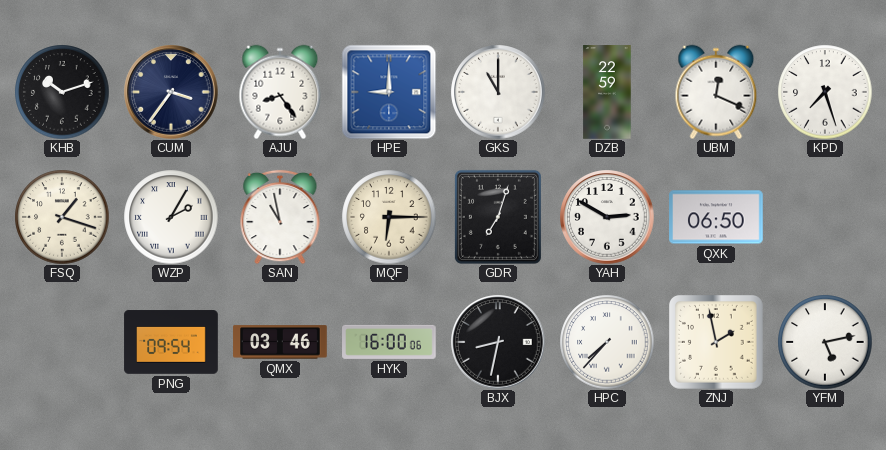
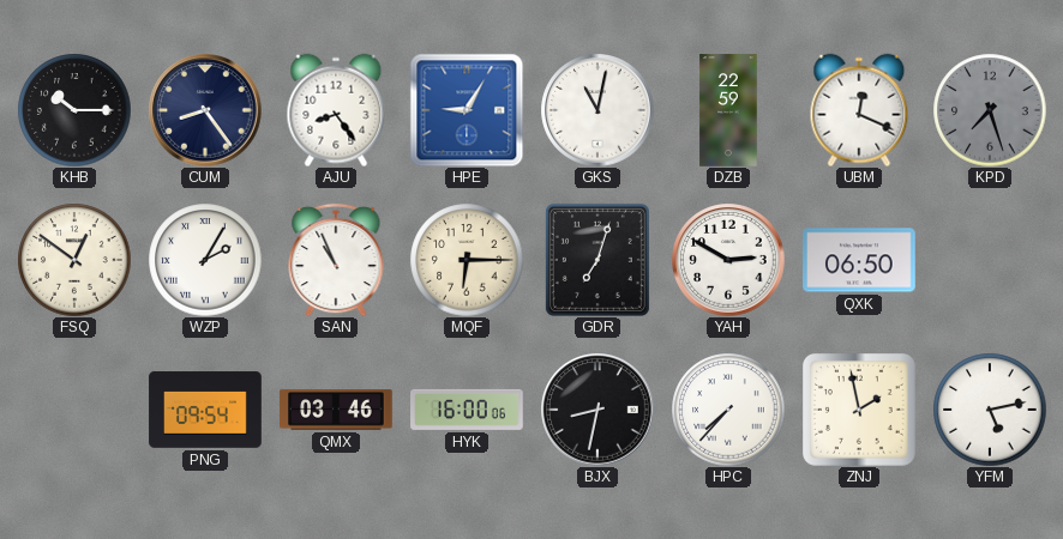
KHB: 10:12 -> 10:15 (74, 110)
CUM: 3:36 -> 8:24 (205, 110)
HPE: 9:00 -> 9:05 (467, 110)
GKS: 11:00 -> 11:02 (597, 110)
KPD dial: white -> grey (990, 110)
FSQ: 1:18 -> 12:51 (74, 260)
SAN: 10:58 -> 10:56 (336, 260)
